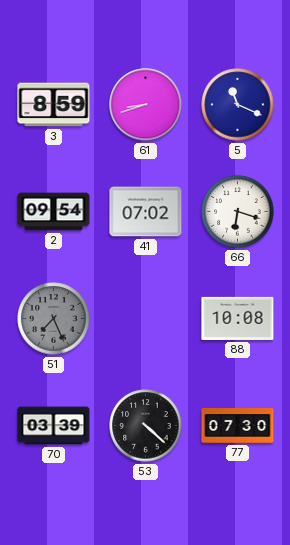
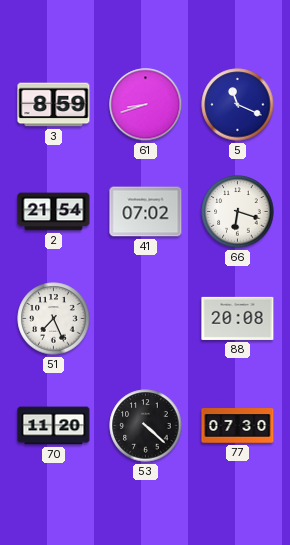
2: 09:54 -> 21:54 (54, 212)
51 dial: grey -> white (54, 319)
88: 10:08 -> 20:08 (238, 318)
70: 03:39 -> 11:20 (54, 426)
